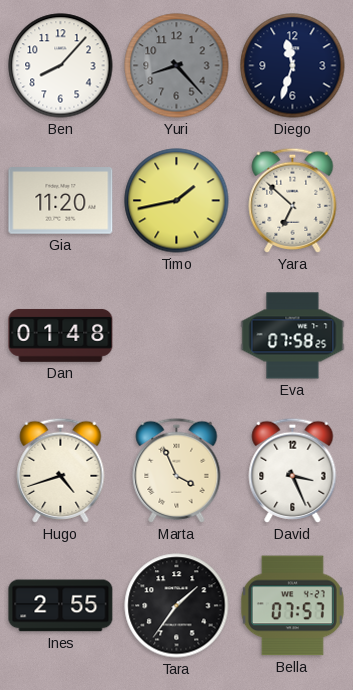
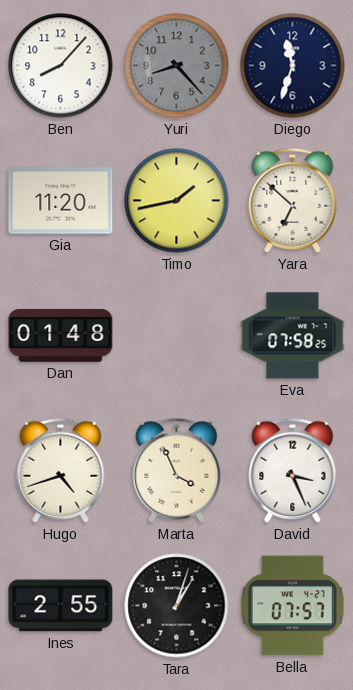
Tara: 1:36 -> 1:03 (177, 606)
